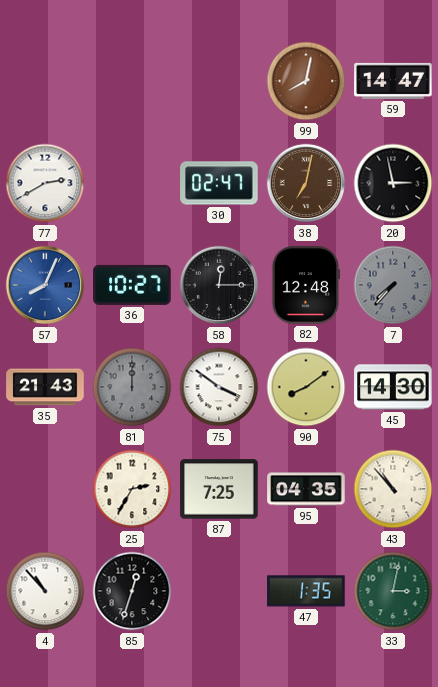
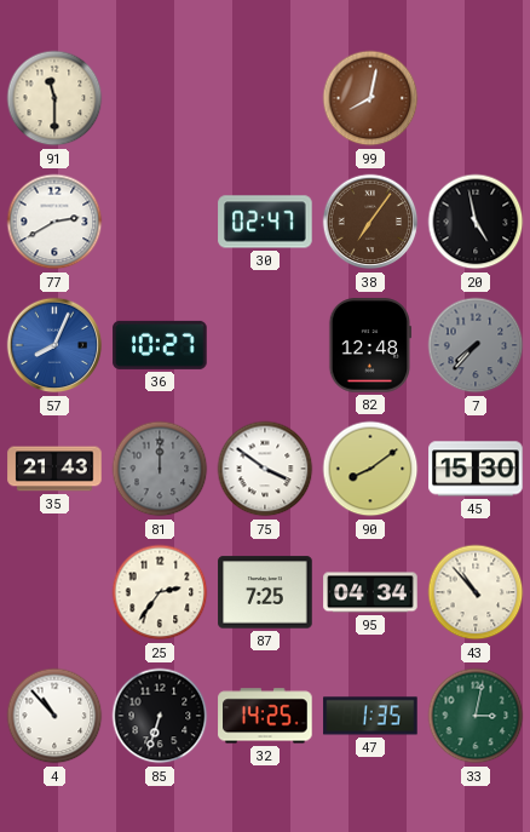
91: none -> 11:30 (54, 98)
59: 14:47 -> none (393, 81)
38: 7:02 -> 7:06 (370, 222)
20: 2:58 -> 4:58 (476, 222)
58: 12:15 -> none (219, 285)
45: 14:30 -> 15:30 (476, 469)
25: 2:35 -> 2:36 (160, 592)
95: 04:35 -> 04:34 (370, 592)
85: 12:33 -> 6:33 (160, 716)
32: none -> 14:25 (265, 716)
